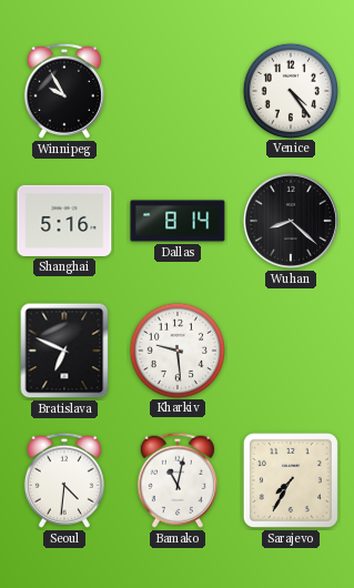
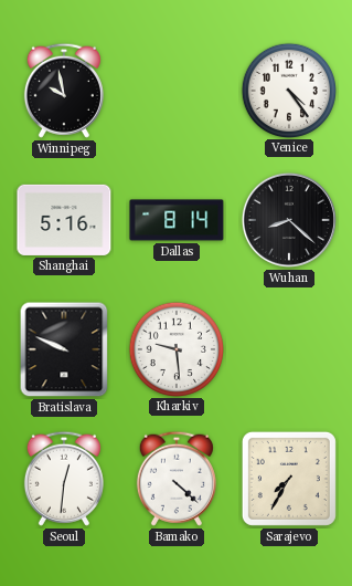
Winnipeg: 9:55 -> 9:58 (64, 91)
Bratislava: 6:49 -> 9:49 (64, 349)
Seoul: 4:31 -> 12:31 (64, 479)
Bamako: 11:02 -> 4:22 (177, 479)
